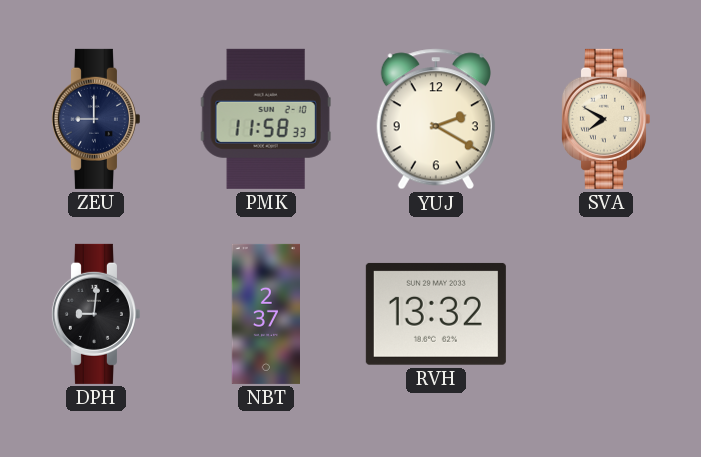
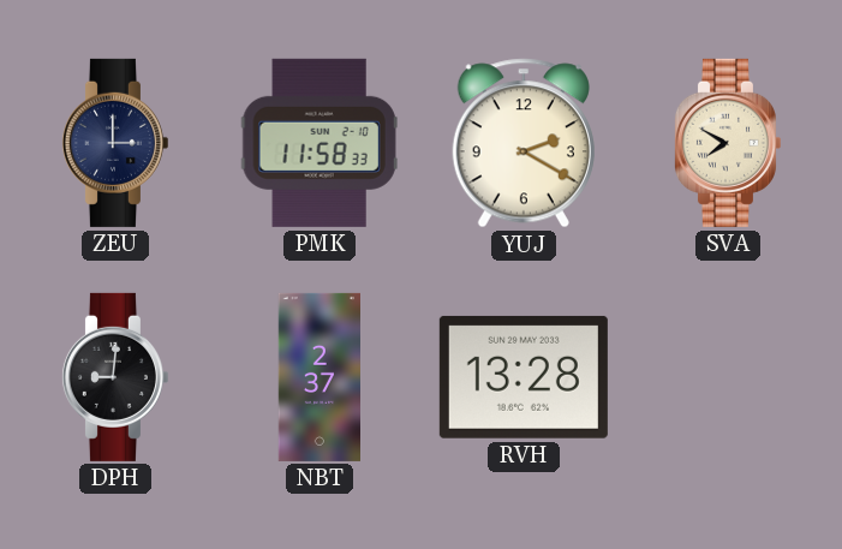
ZEU: 9:00 -> 3:00 (114, 143)
RVH: 13:32 -> 13:28 (524, 377)
